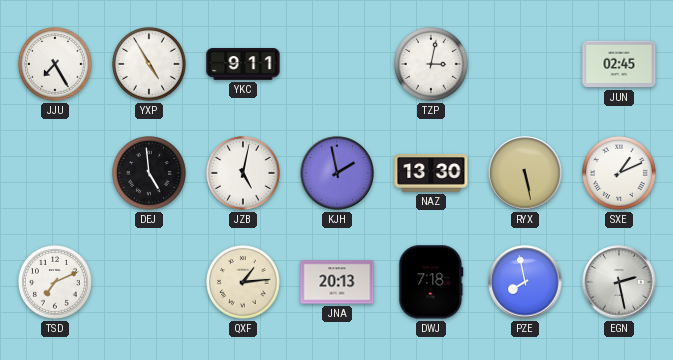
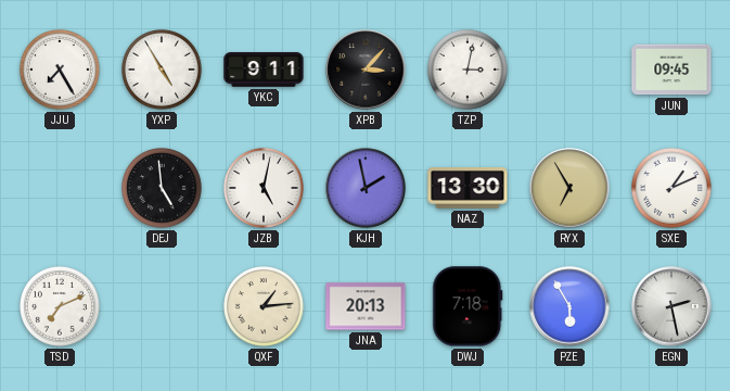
XPB: none -> 3:07 (366, 70)
JUN: 02:45 -> 09:45 (671, 70)
RYX: 5:28 -> 6:55 (569, 188)
PZE: 7:58 -> 5:55 (569, 306)
